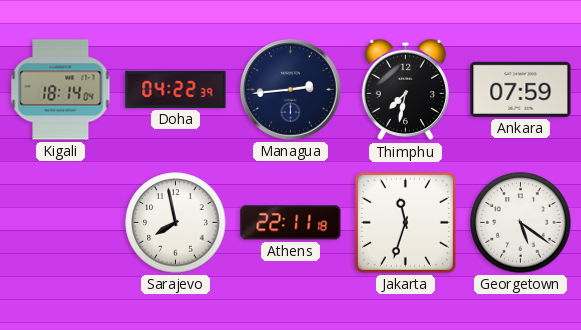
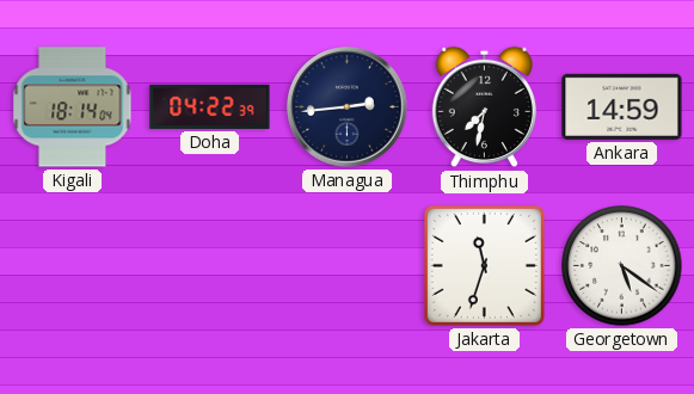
Ankara: 07:59 -> 14:59 (622, 106)
Sarajevo: 7:58 -> none (176, 223)
Athens: 22:11 -> none (291, 223)
